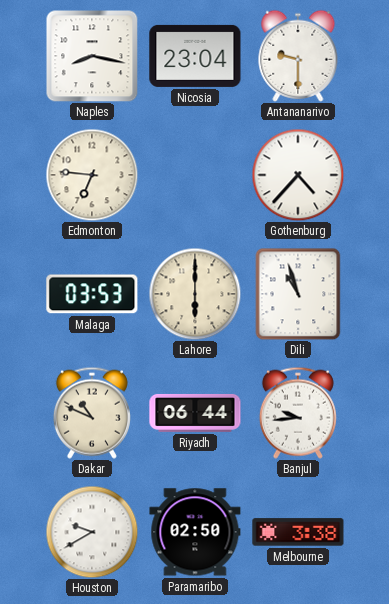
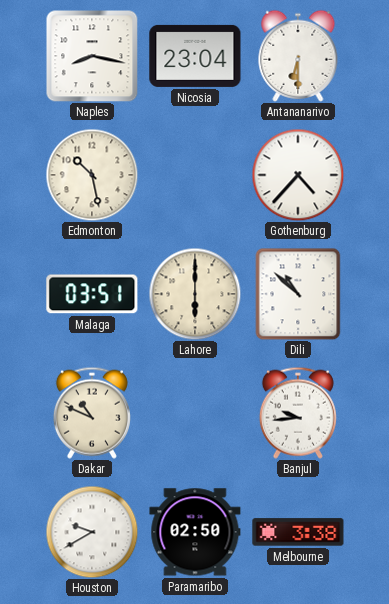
Antananarivo: 9:30 -> 6:30 (298, 56)
Edmonton: 6:46 -> 10:28 (92, 175)
Malaga: 03:53 -> 03:51 (92, 294)
Dili: 10:57 -> 10:52 (298, 294)
Riyadh: 06:44 -> none (195, 413)
